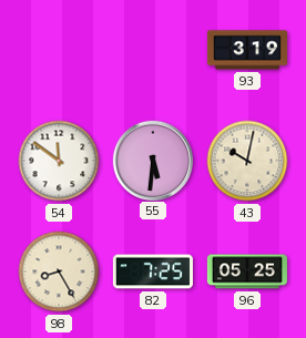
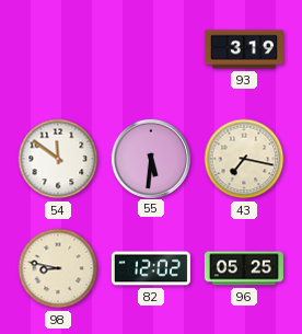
43: 10:02 -> 7:17 (244, 159)
98: 8:25 -> 8:47 (58, 268)
82: 7:25 -> 12:02 (151, 268)
